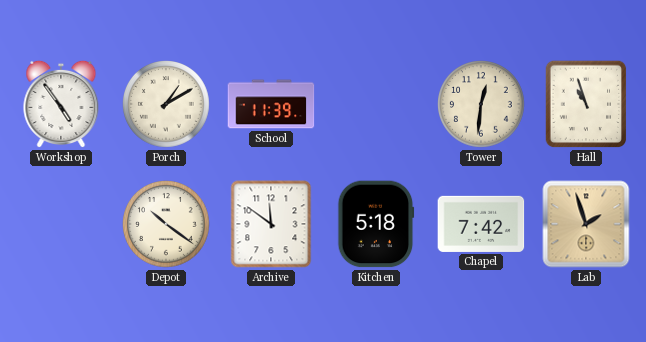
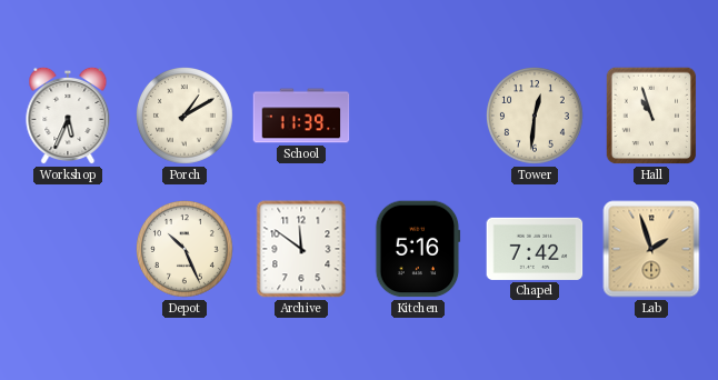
Workshop: 4:54 -> 5:34 (68, 116)
Depot: 10:21 -> 10:26 (186, 250)
Kitchen: 5:18 -> 5:16 (418, 249)
